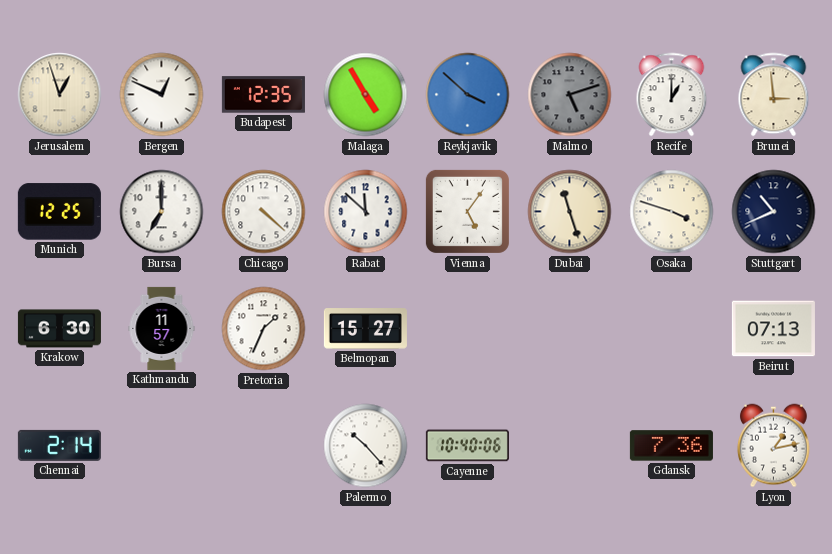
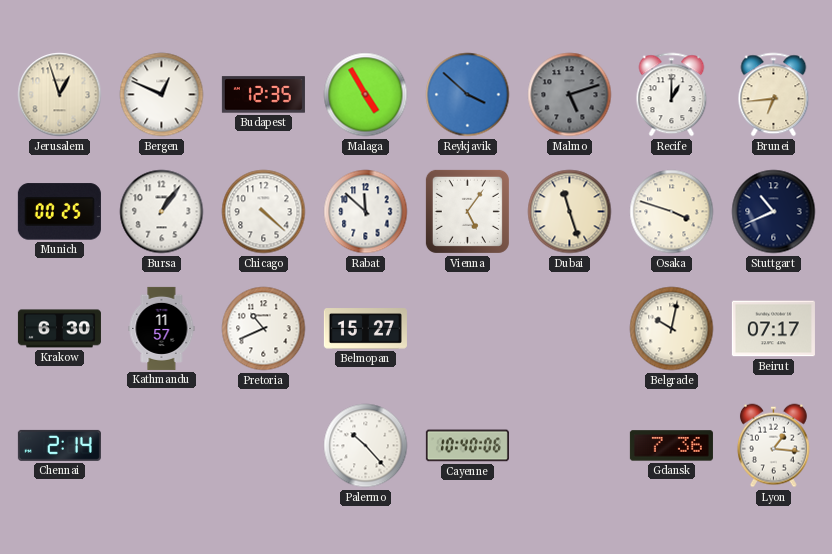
Brunei: 2:59 -> 6:44 (774, 95)
Munich: 12:25 -> 00:25 (59, 212)
Bursa: 7:00 -> 1:06 (162, 212)
Pretoria: 1:34 -> 10:41 (264, 329)
Belgrade: none -> 10:02 (672, 329)
Beirut: 07:13 -> 07:17 (773, 329)
Lyon: 1:13 -> 1:16 (773, 446)
